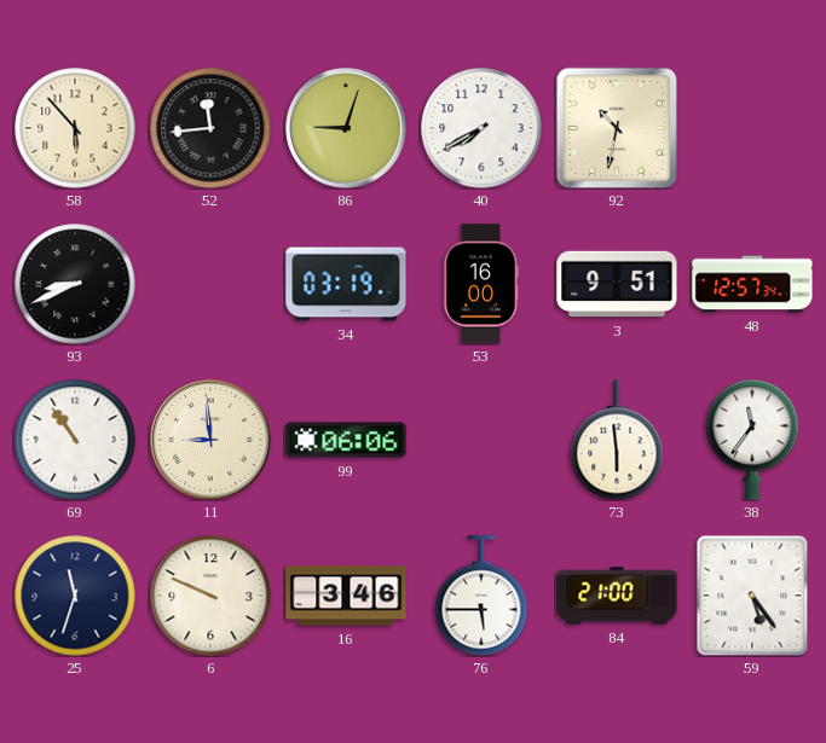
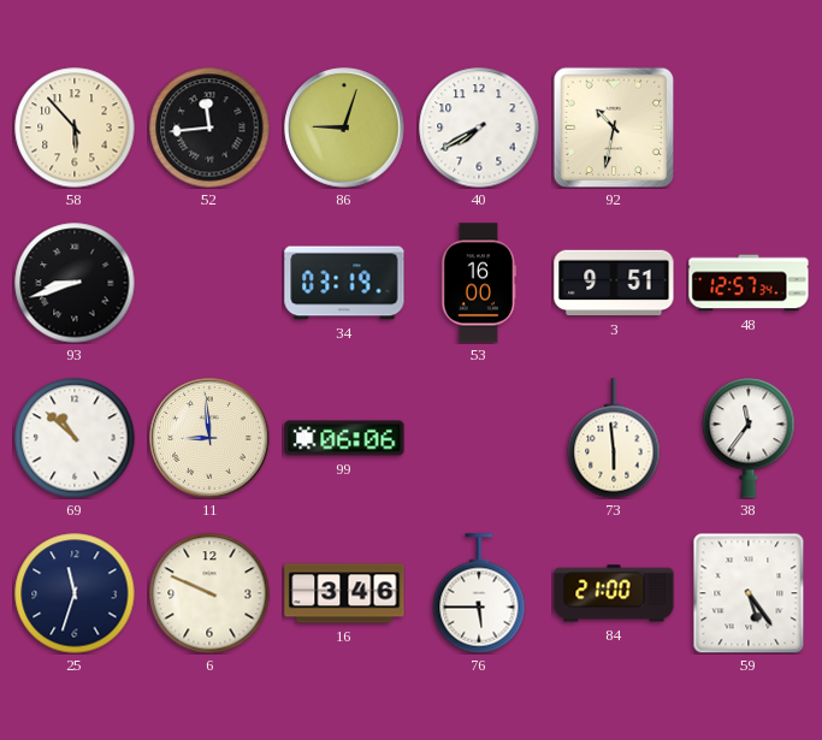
93: 8:41 -> 8:42 (75, 283)
69: 10:54 -> 10:52 (75, 438)
